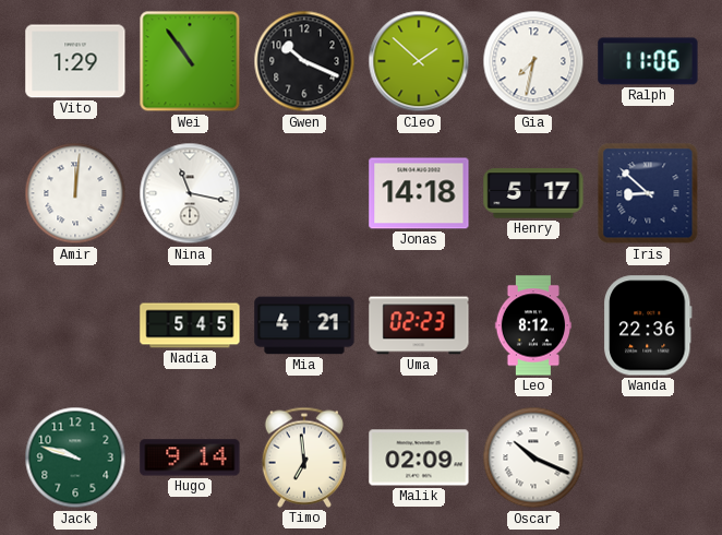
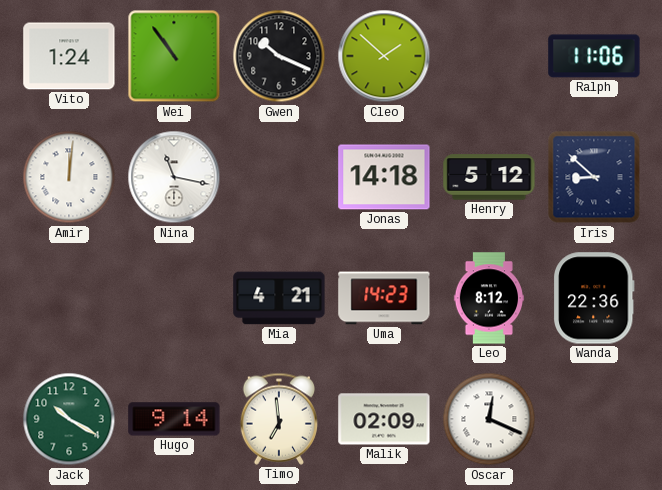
Vito: 1:29 -> 1:24 (69, 56)
Gia: 7:32 -> none (533, 61)
Henry: 5:17 -> 5:12 (489, 177)
Nadia: 5:45 -> none (190, 325)
Uma: 02:23 -> 14:23 (384, 298)
Jack: 9:48 -> 10:20 (69, 419)
Oscar: 10:19 -> 12:19 (489, 419)
